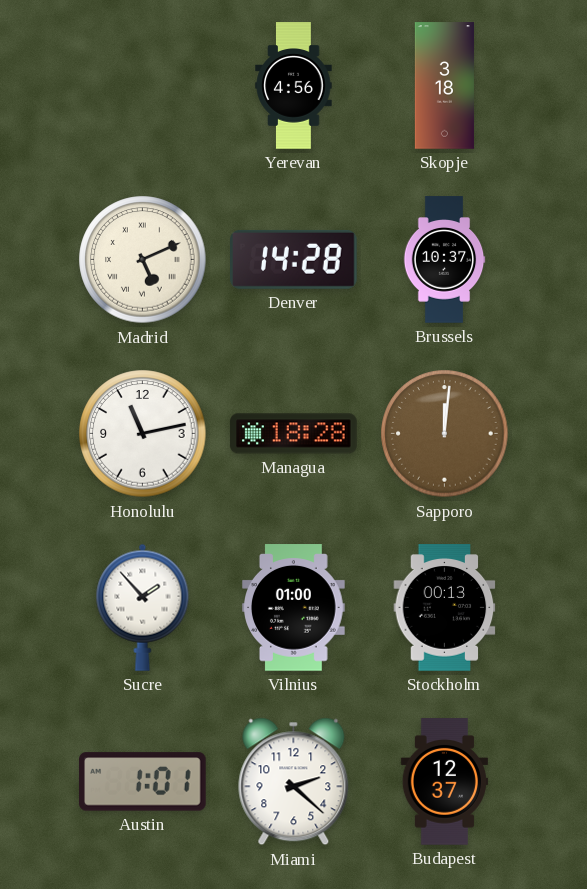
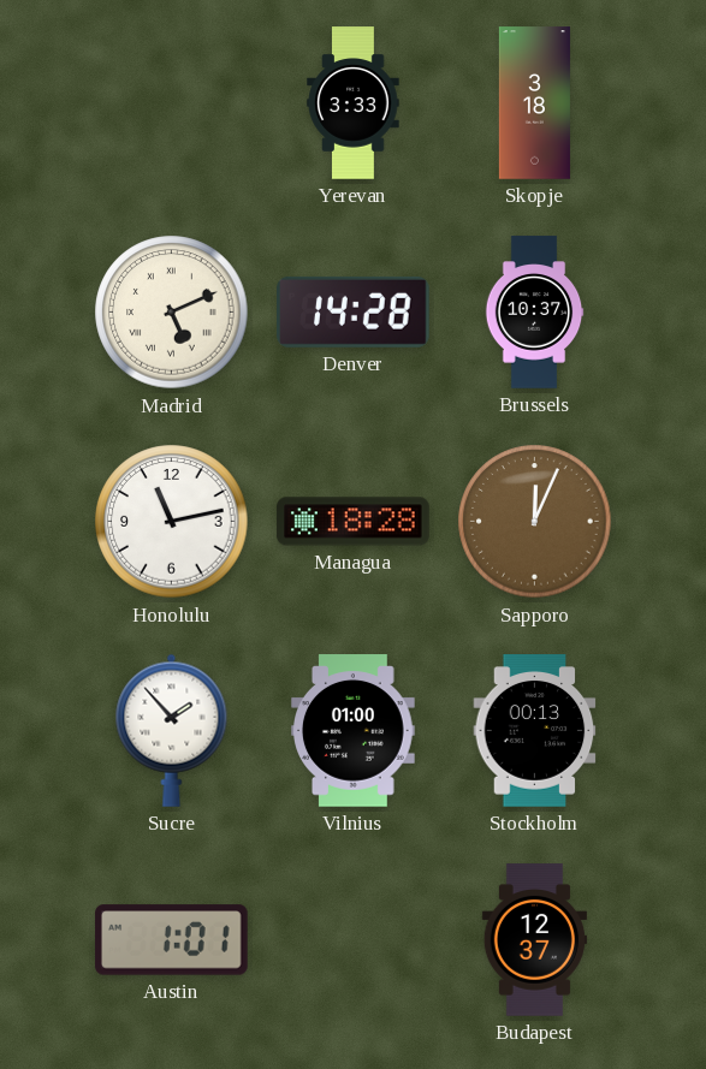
Yerevan: 4:56 -> 3:33 (354, 103)
Sapporo: 12:01 -> 12:04 (535, 522)
Miami: 2:22 -> none (294, 782)
